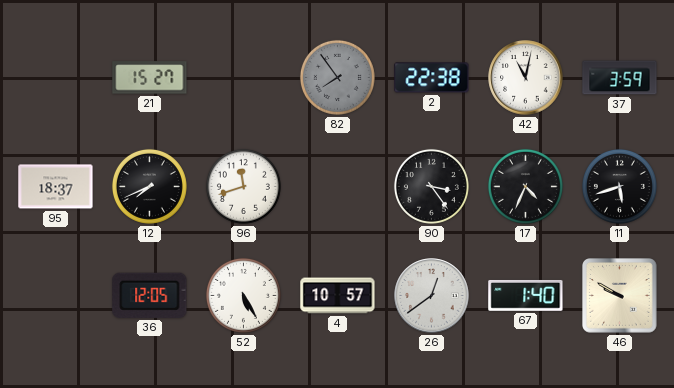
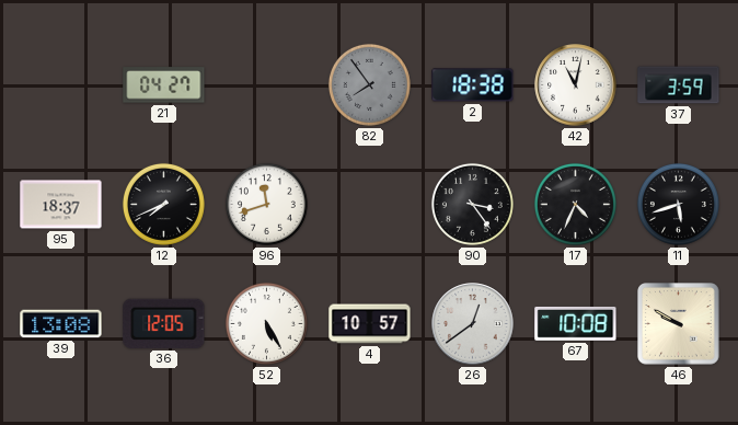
21: 15:27 -> 04:27 (164, 85)
2: 22:38 -> 18:38 (473, 85)
39: none -> 13:08 (61, 324)
67: 1:40 -> 10:08 (576, 323)
